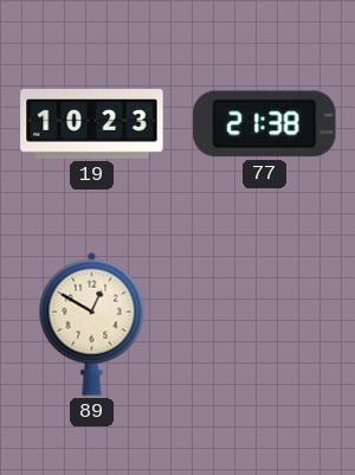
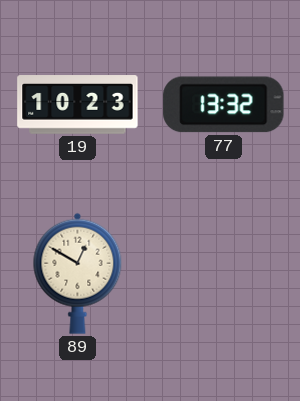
77: 21:38 -> 13:32 (224, 105)
